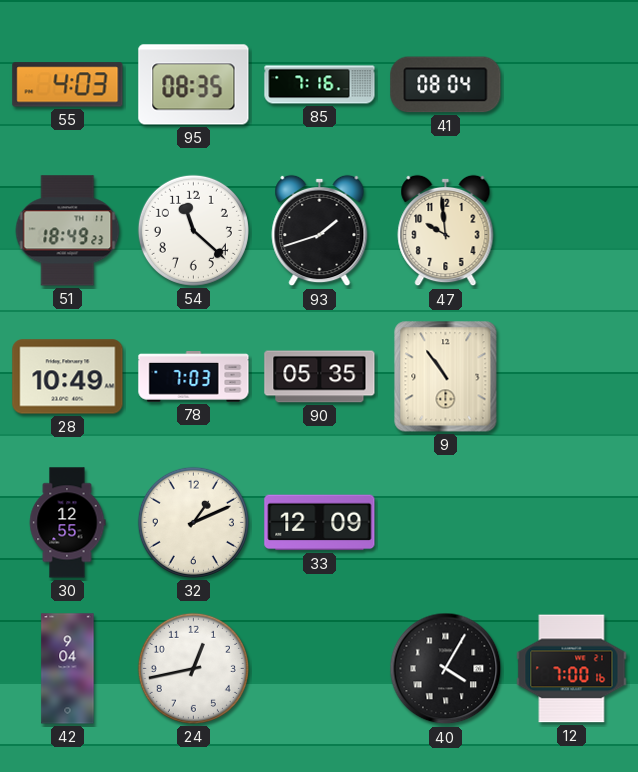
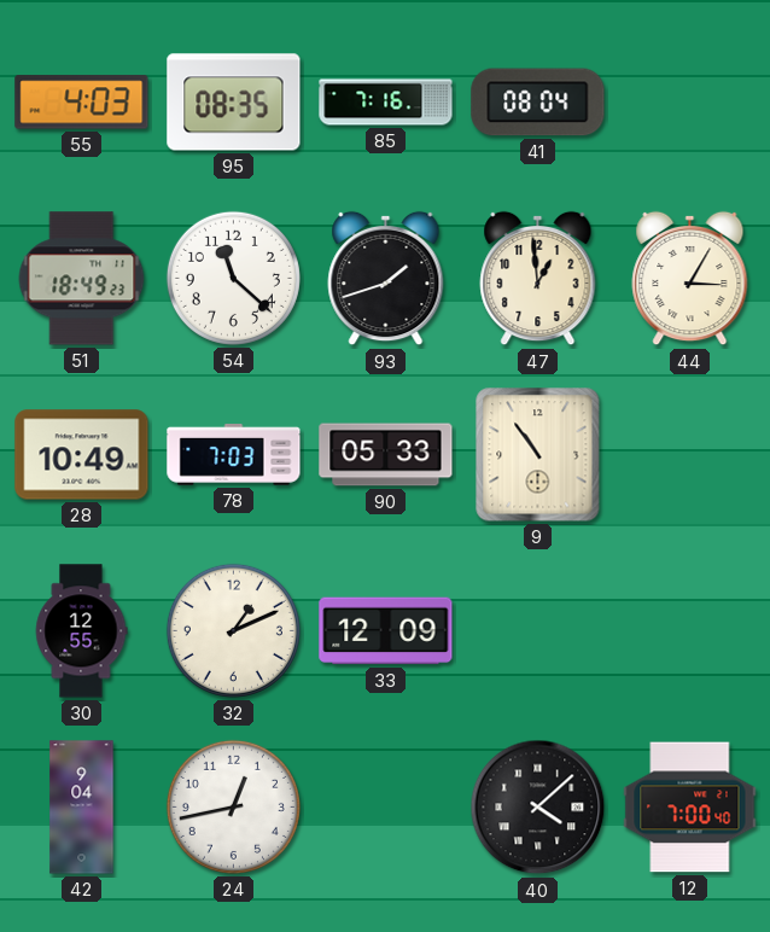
47: 9:59 -> 12:59 (538, 279)
44: none -> 3:05 (690, 279)
90: 05:35 -> 05:33 (386, 455)
40: 4:05 -> 4:08 (538, 808)
12: 7:00:16 -> 7:00:40 (690, 808)
